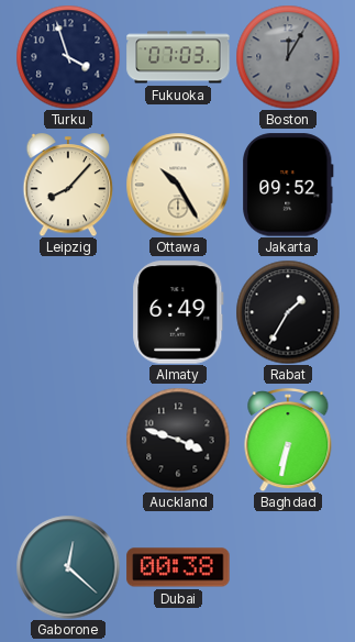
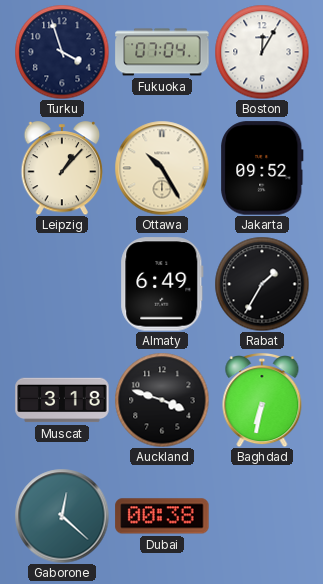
Fukuoka: 07:03 -> 07:04 (162, 52)
Boston dial: grey -> white (262, 52)
Leipzig: 8:07 -> 1:07 (62, 169)
Muscat: none -> 3:18 (62, 400)
